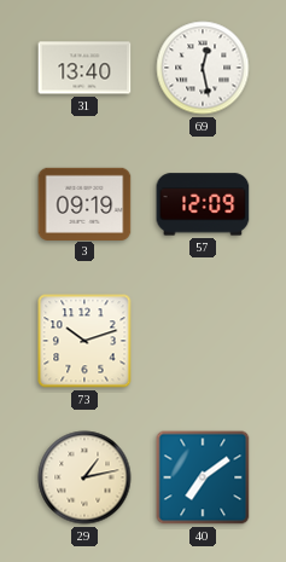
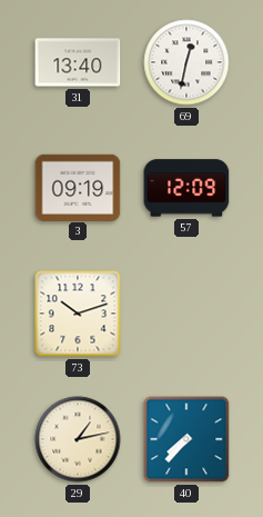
69: 12:28 -> 12:32 (186, 62)
40: 7:09 -> 7:37 (186, 439)
